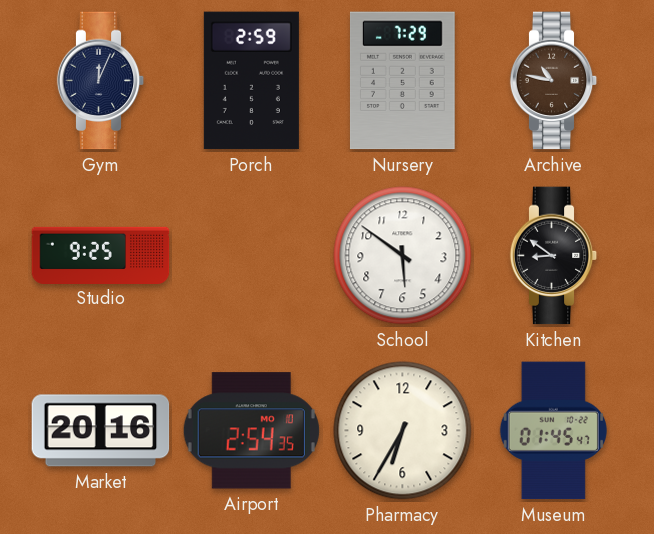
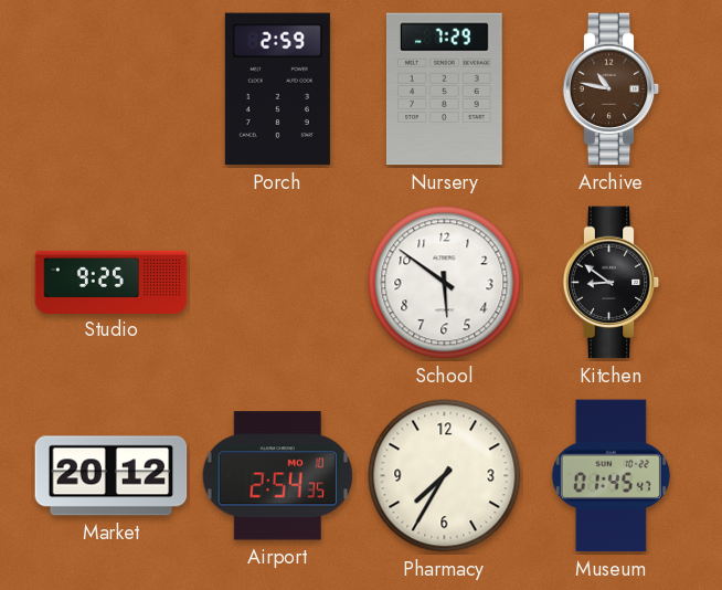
Gym: 12:04 -> none (101, 81)
Market: 20:16 -> 20:12 (112, 476)
Pharmacy: 6:35 -> 7:35 (445, 476)
